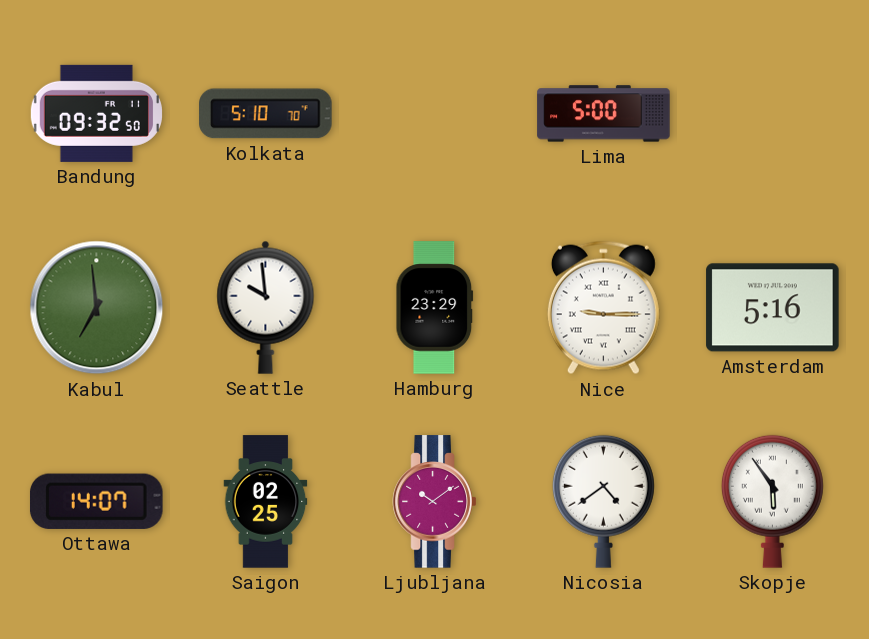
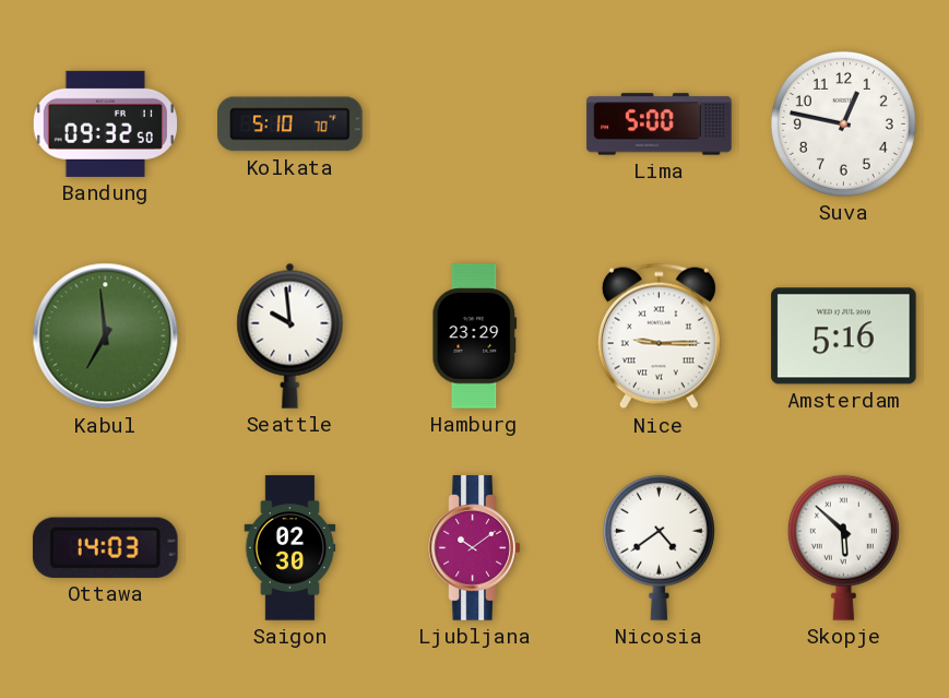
Suva: none -> 12:47 (843, 123)
Ottawa: 14:07 -> 14:03 (105, 547)
Saigon: 02:25 -> 02:30 (290, 548)
Skopje: 5:54 -> 5:52 (843, 547)
